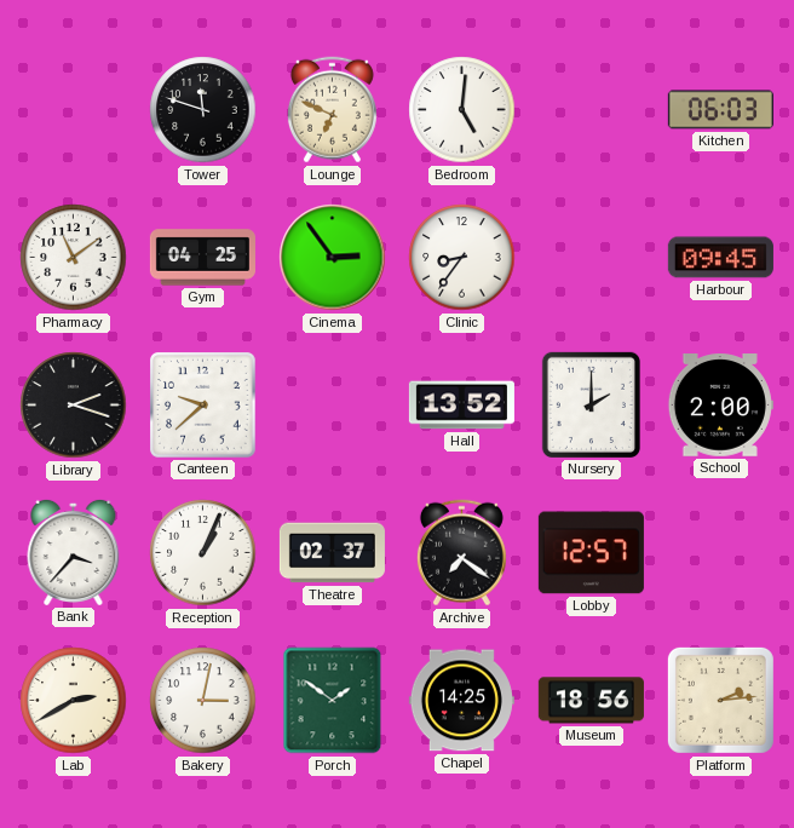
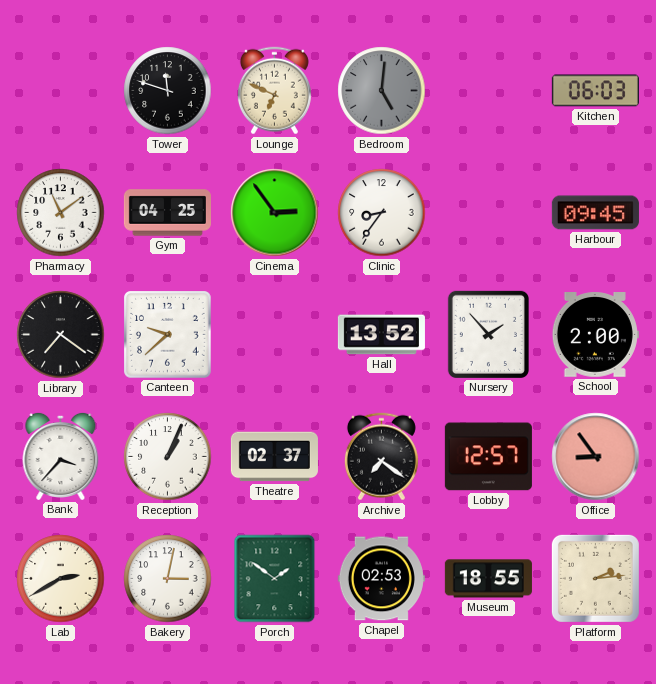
Bedroom dial: white -> grey (382, 91)
Library: 2:18 -> 7:21 (61, 335)
Nursery: 2:00 -> 1:53 (488, 334)
Office: none -> 8:54 (596, 457)
Chapel: 14:25 -> 02:53 (381, 579)
Museum: 18:56 -> 18:55 (488, 579)
